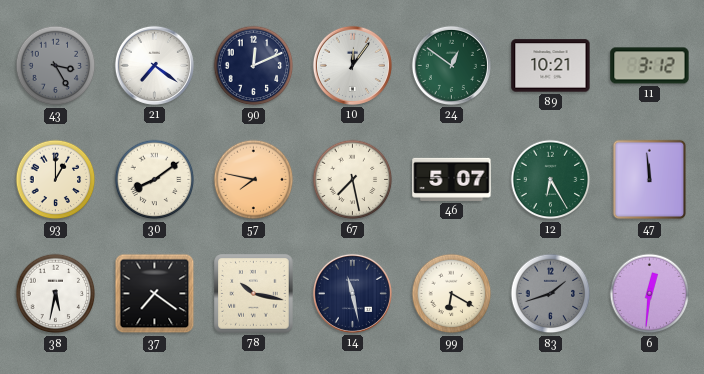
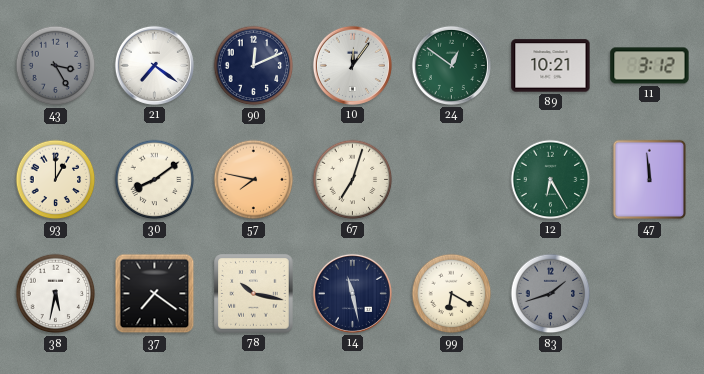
67: 7:28 -> 7:03 (353, 180)
46: 5:07 -> none (452, 179)
6: 12:31 -> none (650, 294)
